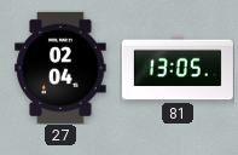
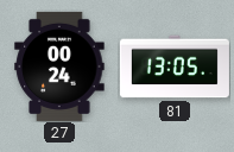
27: 02:04 -> 00:24 (59, 66)
